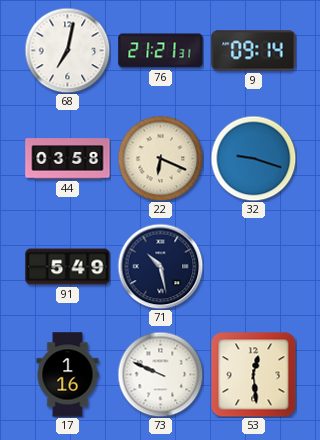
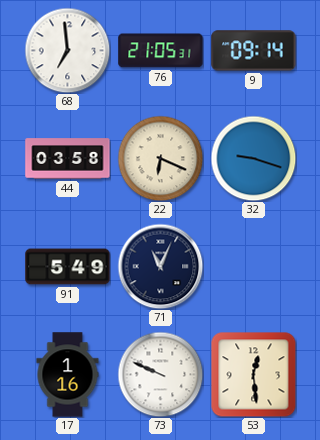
68: 7:02 -> 6:59 (67, 50)
76: 21:21 -> 21:05 (161, 51)
71: 10:28 -> 11:04 (160, 266)
